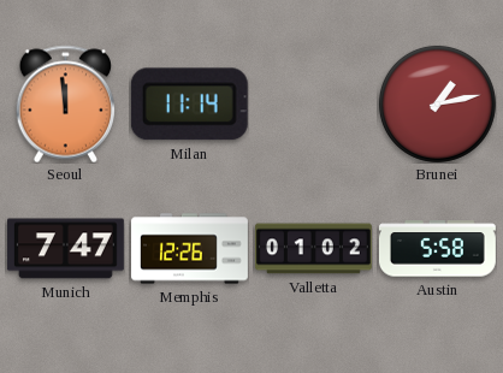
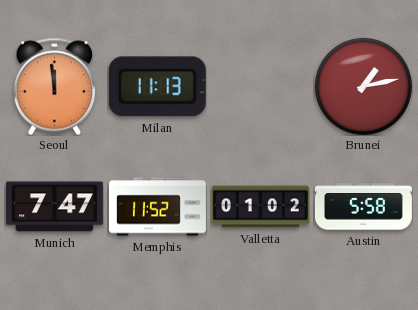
Milan: 11:14 -> 11:13 (157, 87)
Memphis: 12:26 -> 11:52 (158, 207)
